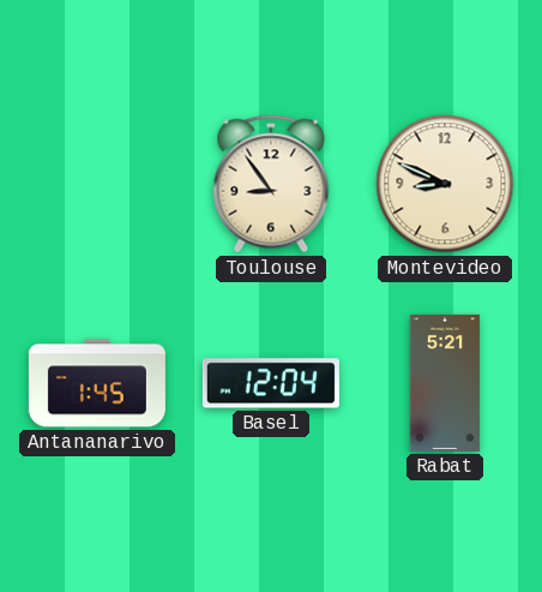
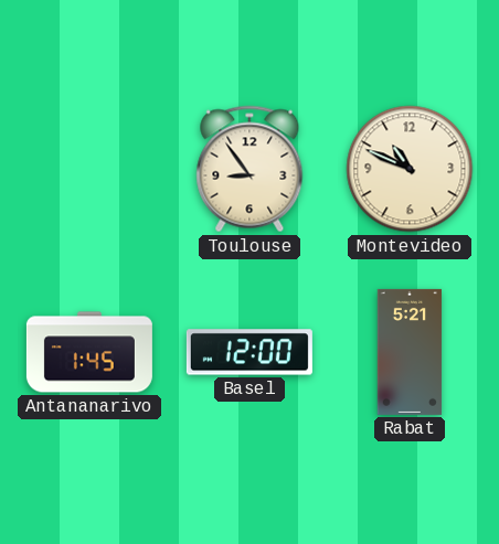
Montevideo: 8:49 -> 10:49 (410, 169)
Basel: 12:04 -> 12:00 (250, 352)
